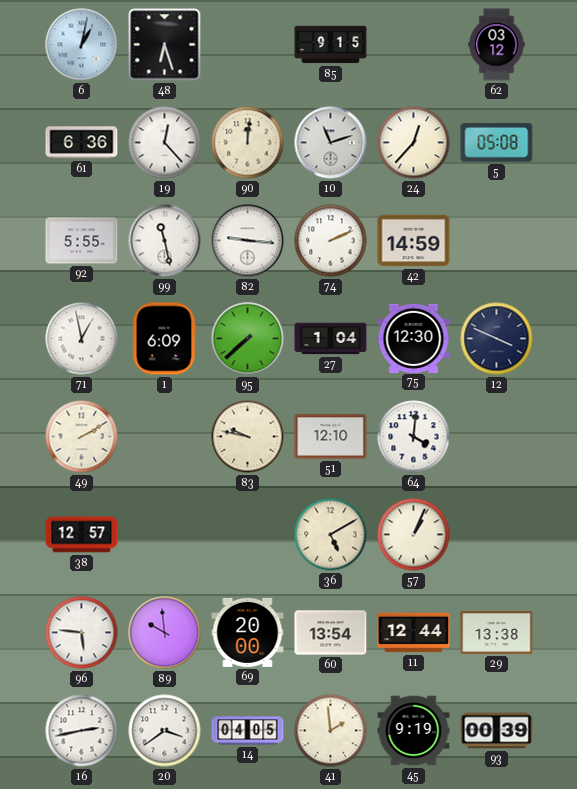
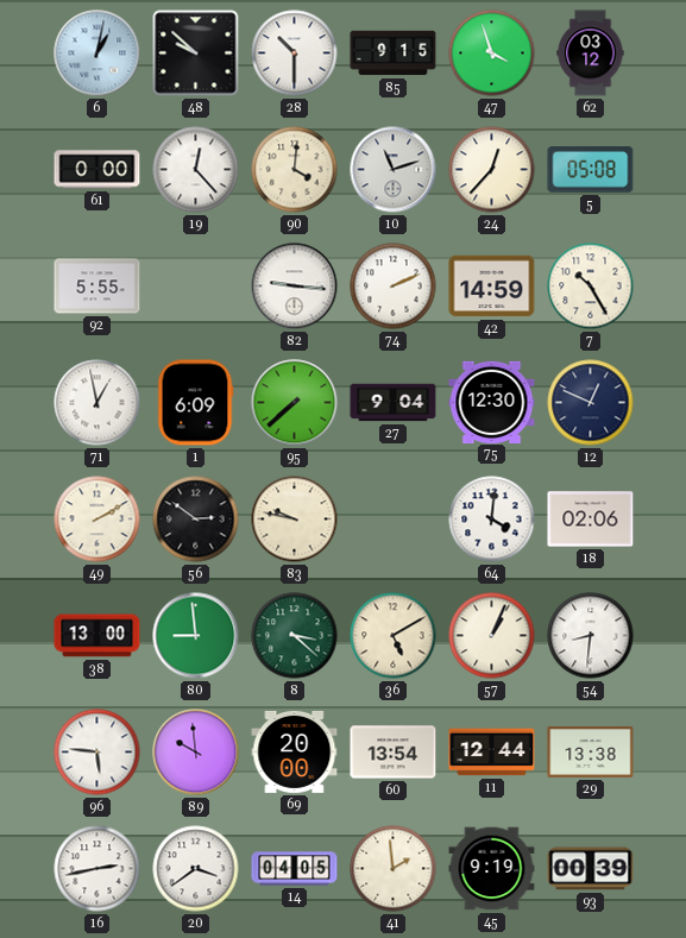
48: 6:27 -> 9:52 (196, 53)
28: none -> 10:30 (295, 53)
47: none -> 3:57 (492, 53)
61: 6:36 -> 0:00 (97, 170)
90: 12:01 -> 4:01 (295, 170)
99: 11:28 -> none (165, 241)
7: none -> 10:25 (591, 287)
27: 1:04 -> 9:04 (394, 403)
12: 3:49 -> 12:49 (591, 403)
56: none -> 2:51 (196, 520)
51: 12:10 -> none (331, 437)
18: none -> 02:06 (591, 520)
38: 12:57 -> 13:00 (97, 636)
80: none -> 8:59 (196, 636)
8: none -> 3:22 (295, 636)
54: none -> 8:31 (591, 636)
